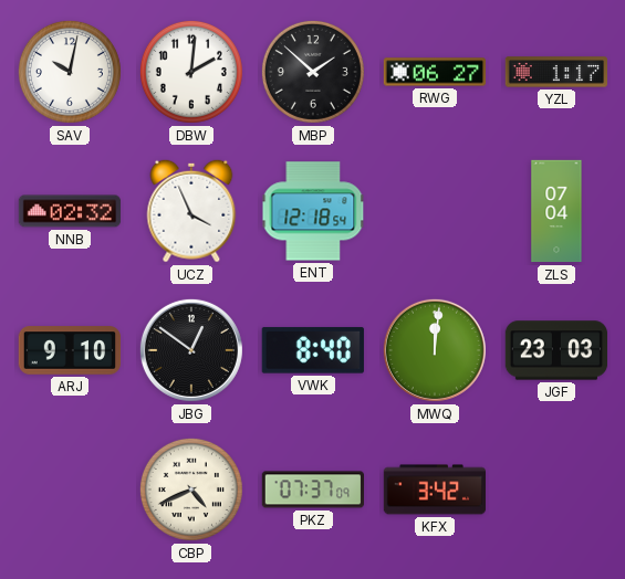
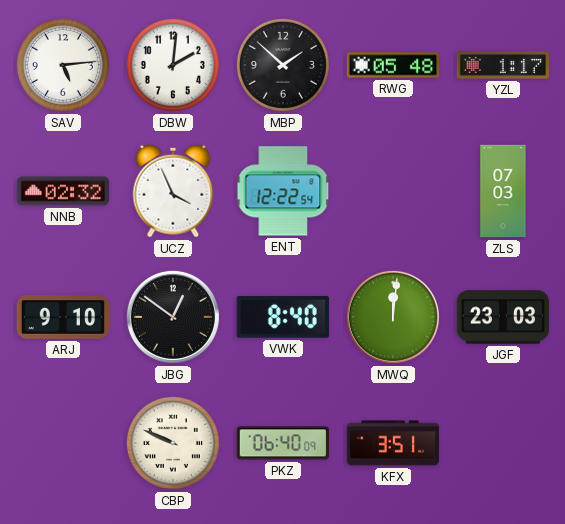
SAV: 10:02 -> 5:14 (63, 65)
RWG: 06:27 -> 05:48 (393, 65)
ENT: 12:18 -> 12:22 (283, 191)
ZLS: 07:04 -> 07:03 (503, 191)
CBP: 4:41 -> 9:49 (173, 443)
PKZ: 07:37 -> 06:40 (282, 443)
KFX: 3:42 -> 3:51 (393, 443)
